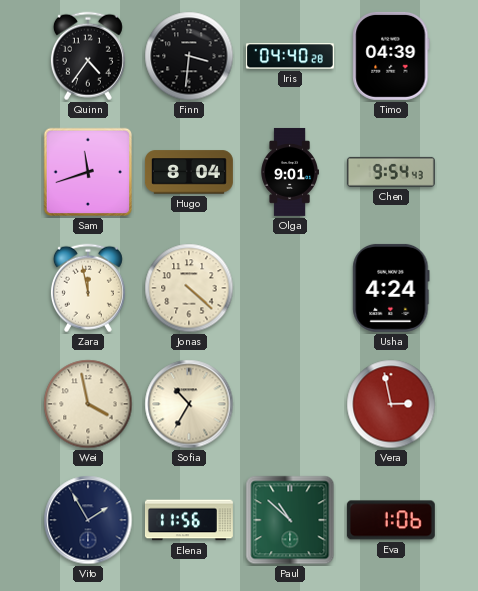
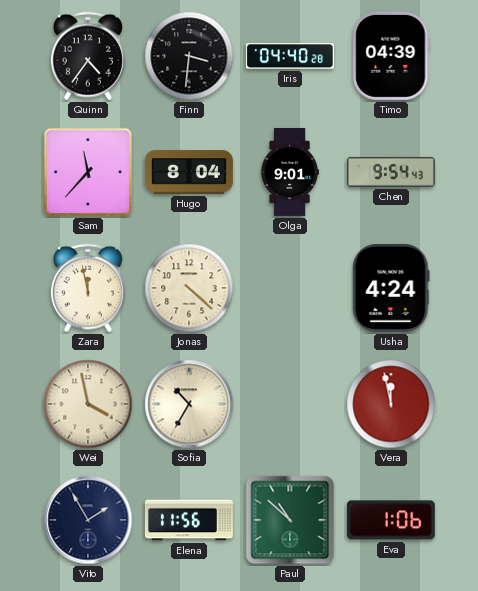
Sam: 11:42 -> 11:37 (88, 172)
Vera: 2:58 -> 11:58 (391, 404)
